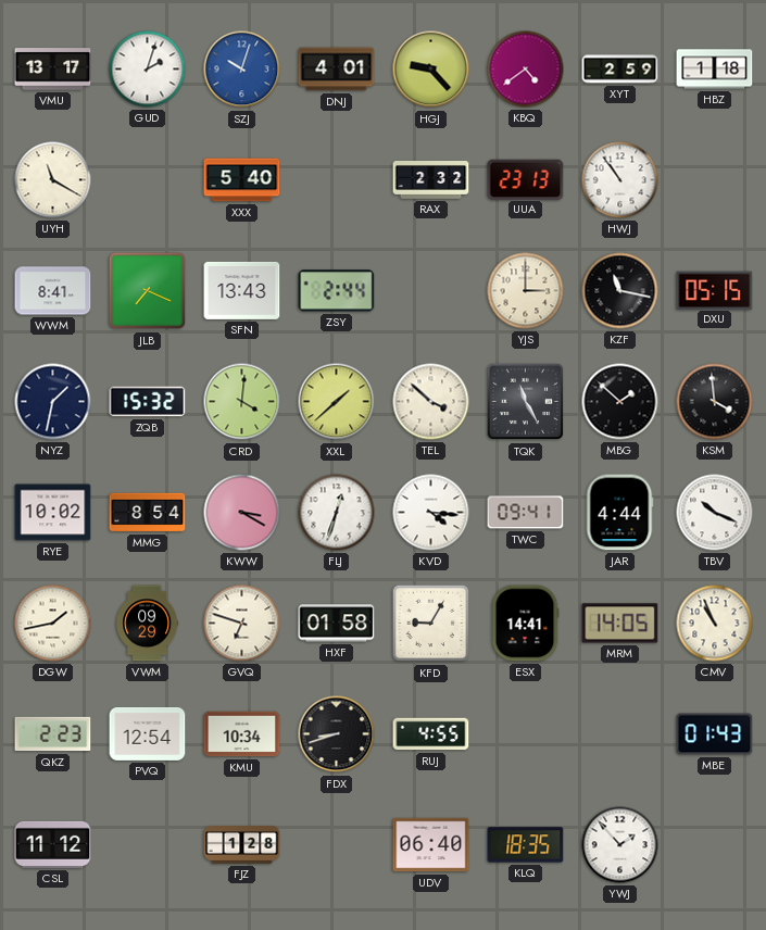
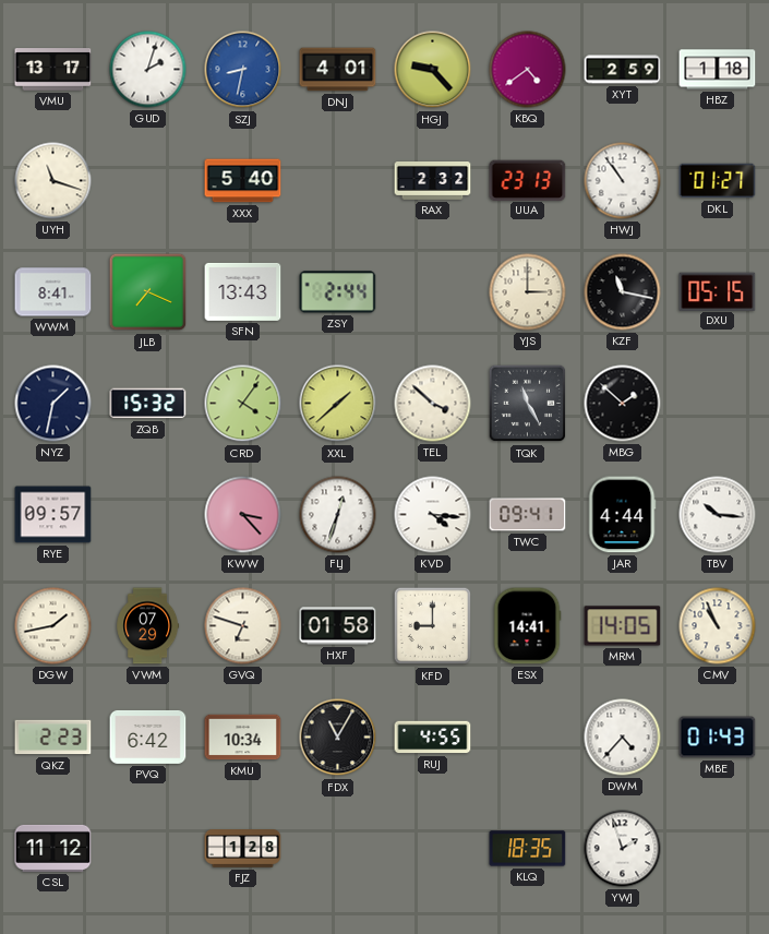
SZJ: 10:03 -> 8:32 (243, 70)
UYH: 11:20 -> 11:18 (53, 181)
DKL: none -> 01:27 (718, 181)
CRD: 4:01 -> 4:06 (243, 404)
KSM: 3:59 -> none (715, 402)
RYE: 10:02 -> 09:57 (53, 515)
MMG: 8:54 -> none (148, 513)
KWW: 3:20 -> 3:23 (243, 515)
TBV: 10:19 -> 10:16 (718, 515)
VWM: 09:29 -> 07:29 (148, 626)
KFD: 9:05 -> 9:00 (433, 626)
PVQ: 12:54 -> 6:42 (148, 737)
FDX: 8:42 -> 11:05 (338, 738)
DWM: none -> 4:37 (623, 738)
UDV: 06:40 -> none (431, 845)
YWJ: 1:53 -> 1:57 (623, 849)
